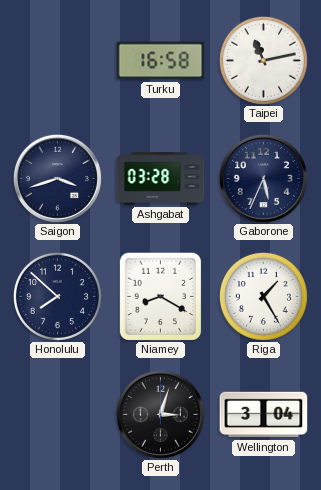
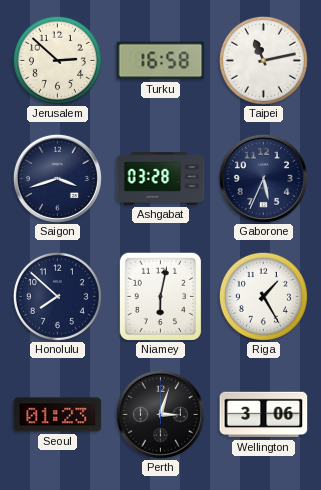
Jerusalem: none -> 2:52 (57, 60)
Niamey: 8:20 -> 6:02 (160, 296)
Seoul: none -> 01:23 (58, 415)
Wellington: 3:04 -> 3:06 (264, 415)
